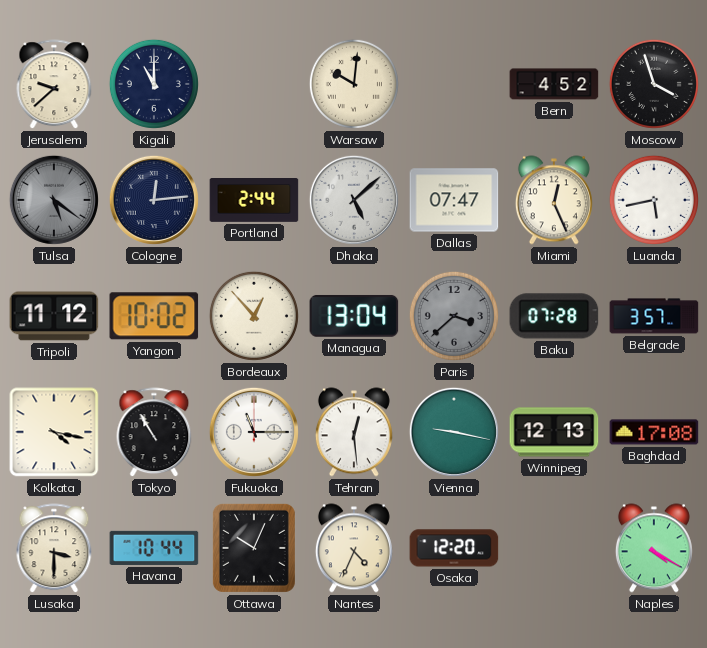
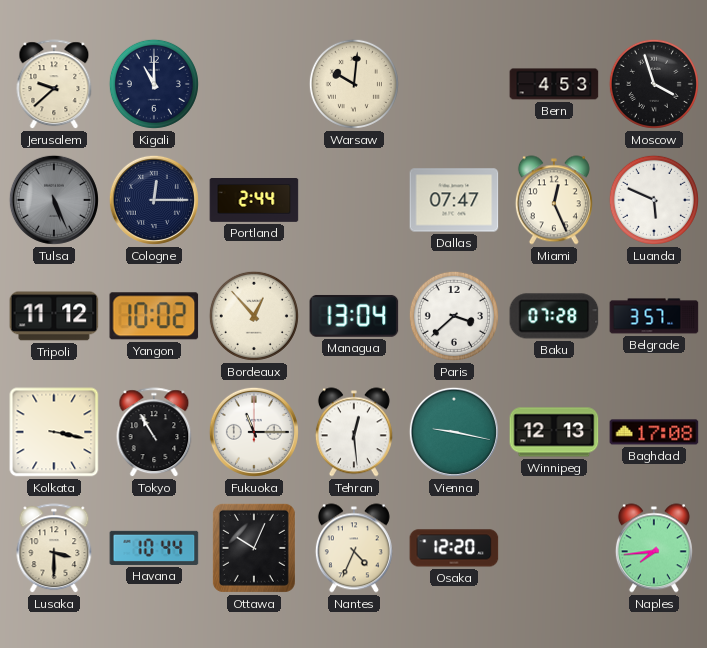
Bern: 4:52 -> 4:53 (554, 84)
Tulsa: 5:21 -> 5:26 (54, 200)
Cologne: 12:14 -> 12:15 (154, 200)
Dhaka: 5:08 -> none (354, 200)
Luanda: 5:43 -> 5:49 (654, 200)
Paris dial: grey -> white (454, 316)
Kolkata: 4:17 -> 3:17 (54, 432)
Naples: 4:20 -> 7:44 (654, 548)
